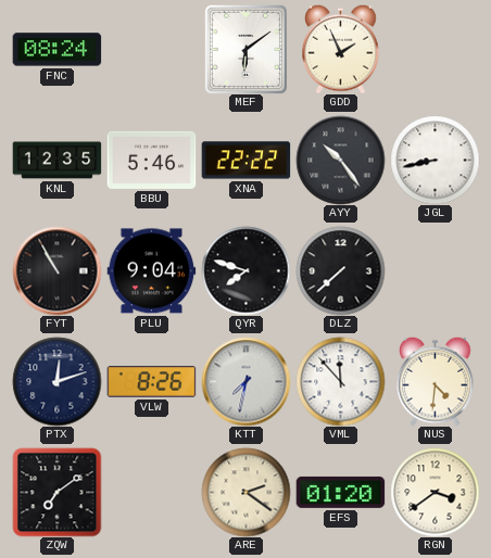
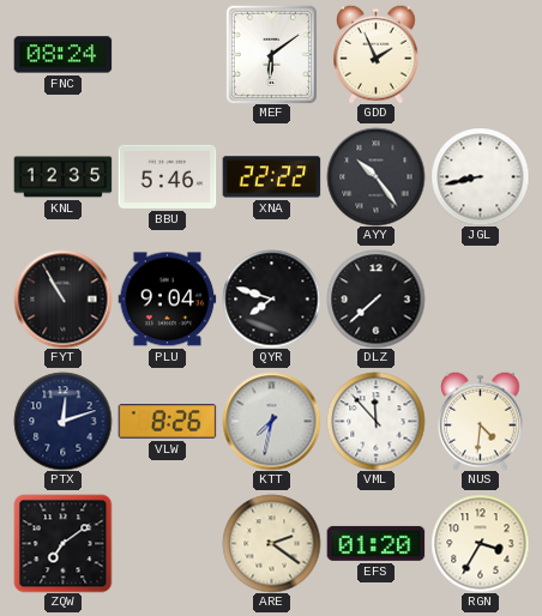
RGN: 3:39 -> 3:35 (480, 543)
